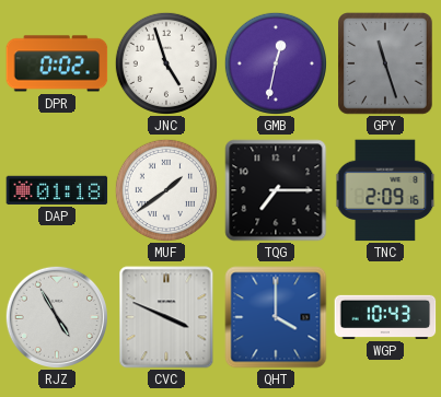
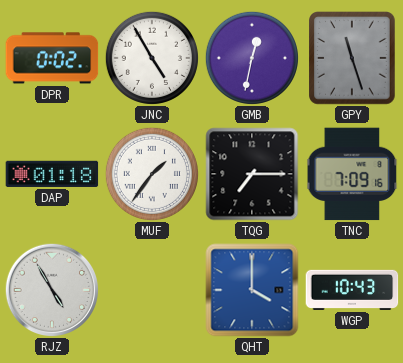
JNC: 4:57 -> 4:55 (152, 58)
MUF: 1:39 -> 1:36 (152, 174)
TNC: 2:09 -> 7:09 (352, 174)
CVC: 3:49 -> none (166, 317)
